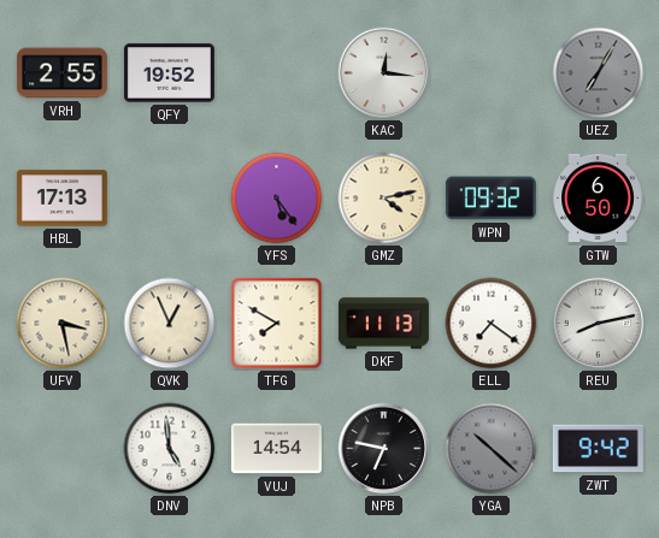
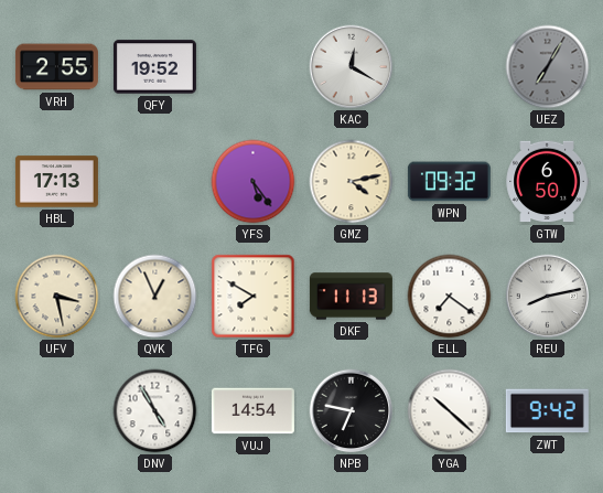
KAC: 12:16 -> 12:20 (352, 67)
DNV: 4:59 -> 4:55 (155, 411)
YGA dial: grey -> white (450, 411)
